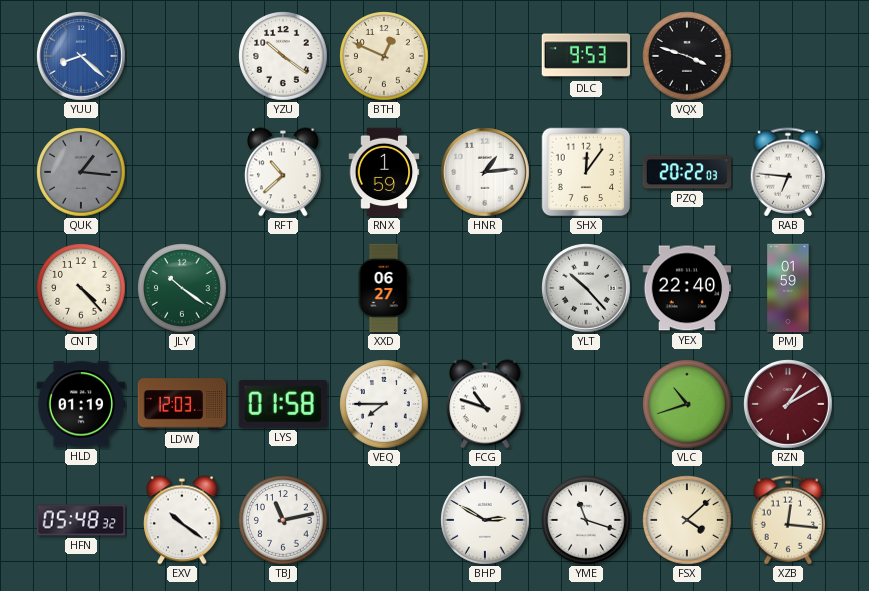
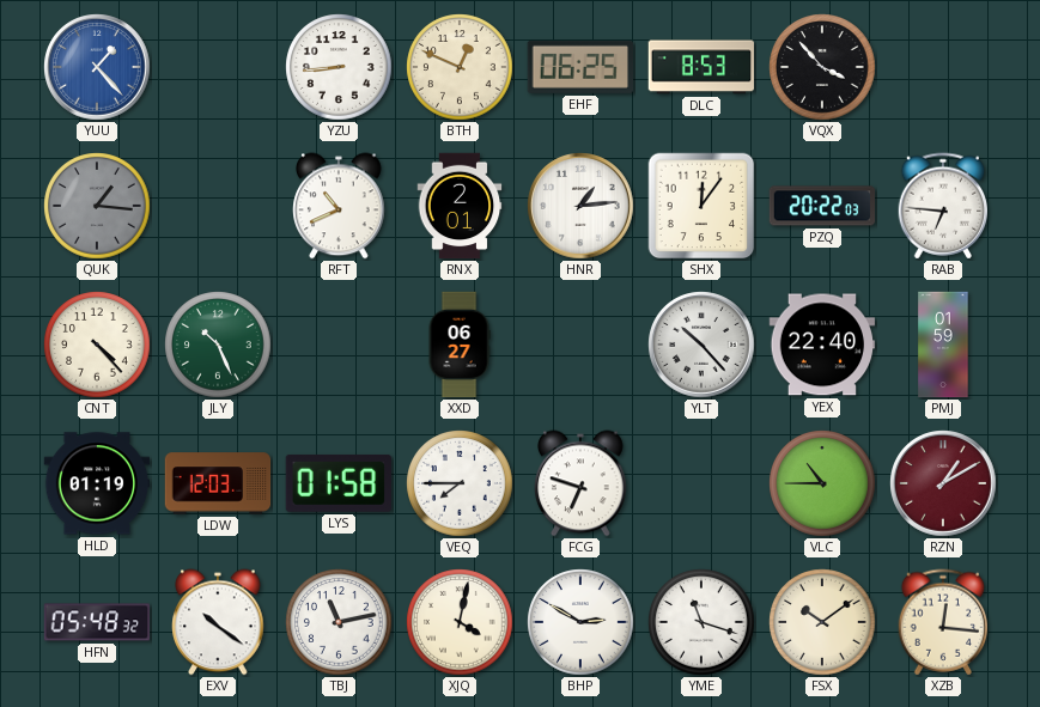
YUU: 8:22 -> 1:23 (97, 67)
YZU: 10:21 -> 8:44 (339, 67)
EHF: none -> 06:25 (579, 67)
DLC: 9:53 -> 8:53 (701, 67)
VQX: 3:48 -> 3:53 (822, 67)
RFT: 10:38 -> 10:41 (339, 206)
RNX: 1:59 -> 2:01 (460, 206)
JLY: 10:21 -> 10:26 (218, 345)
FCG: 10:48 -> 6:48 (580, 483)
VLC: 10:42 -> 10:45 (822, 483)
XJQ: none -> 4:02 (460, 622)
FSX: 4:08 -> 10:09 (822, 622)
